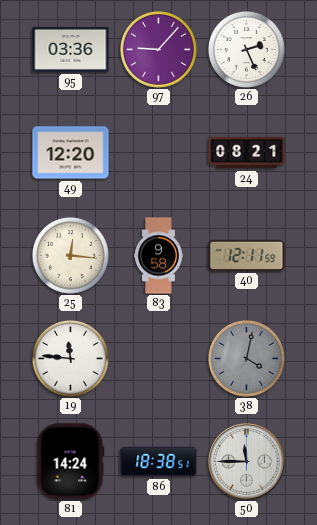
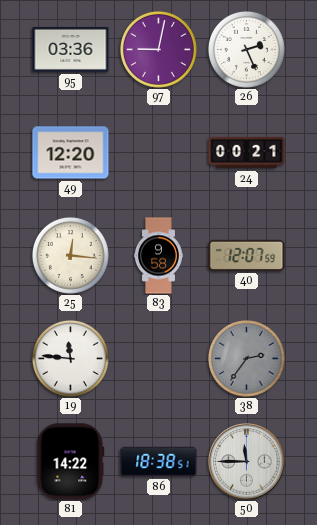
97: 9:07 -> 9:02 (158, 49)
24: 08:21 -> 00:21 (247, 153)
40: 12:11 -> 12:07 (247, 255)
38: 4:02 -> 2:36 (246, 358)
81: 14:24 -> 14:22 (71, 462)
